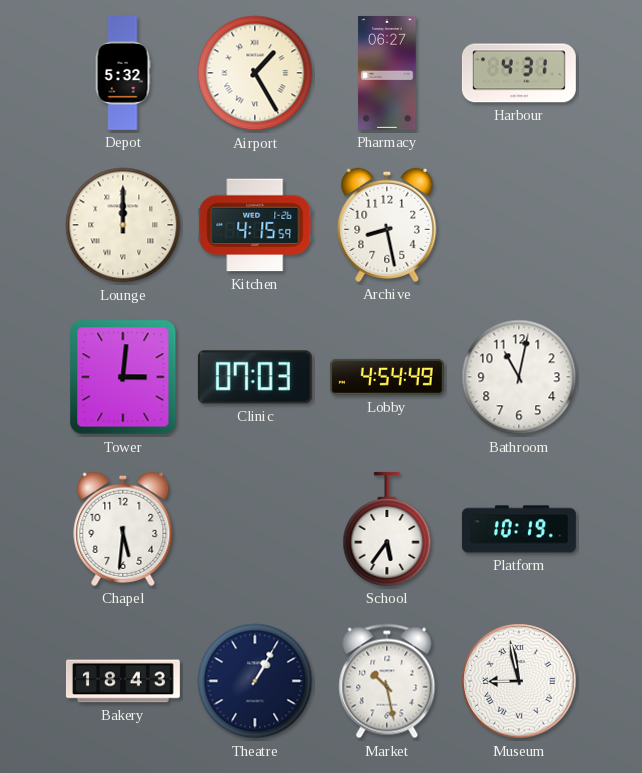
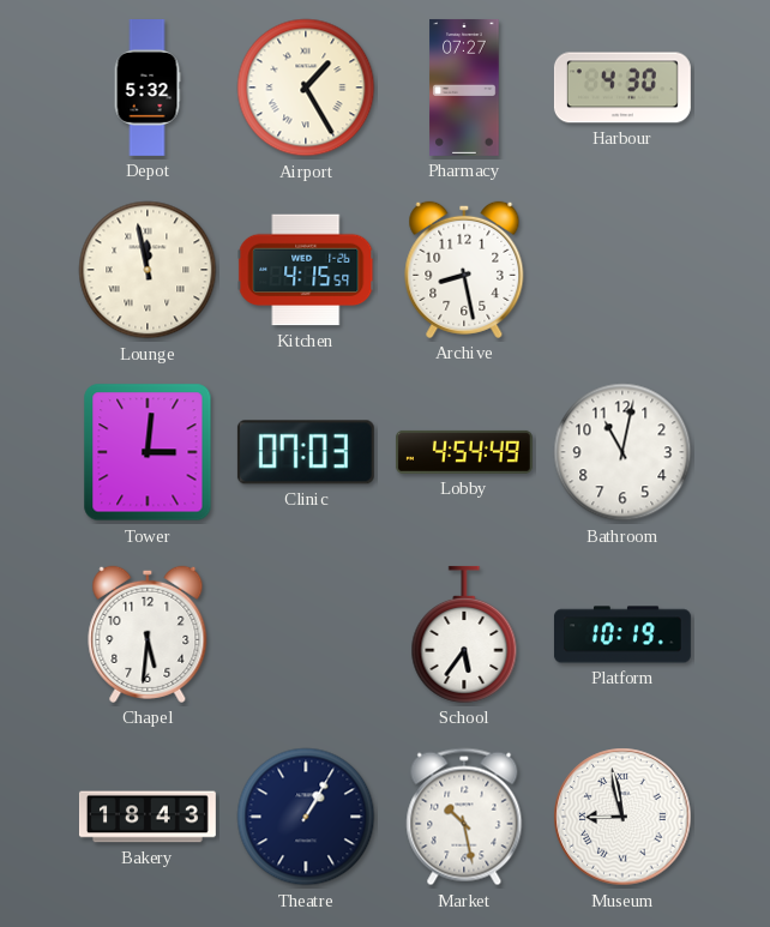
Pharmacy: 06:27 -> 07:27 (464, 88)
Harbour: 4:31 -> 4:30 (622, 88)
Lounge: 12:00 -> 11:58 (148, 270)
